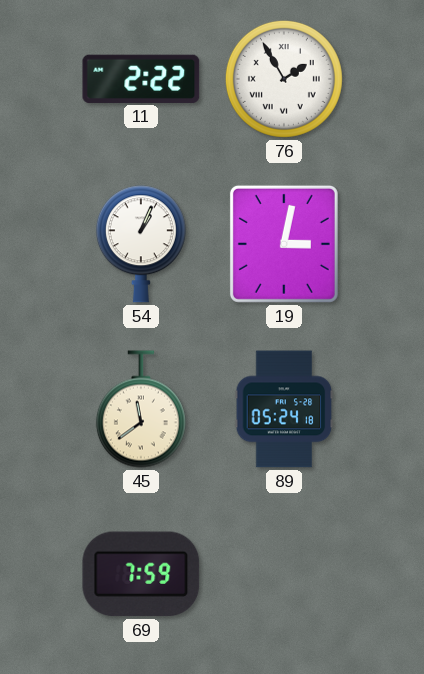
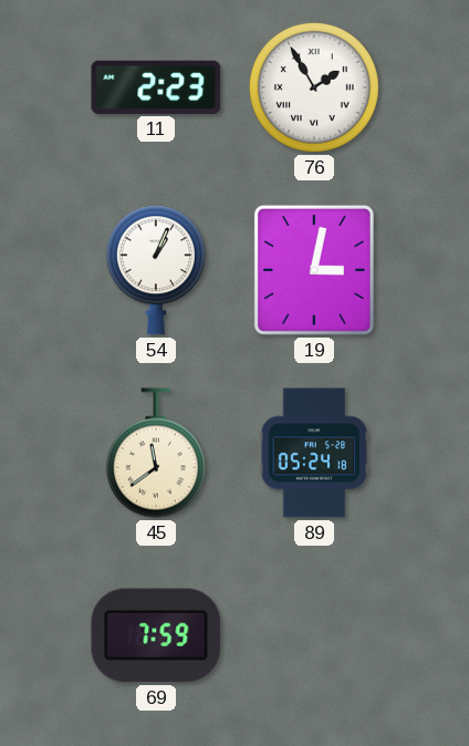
11: 2:22 -> 2:23 (156, 87)
